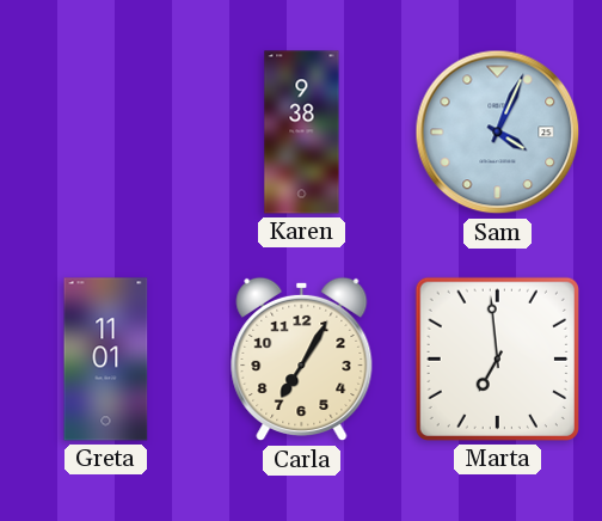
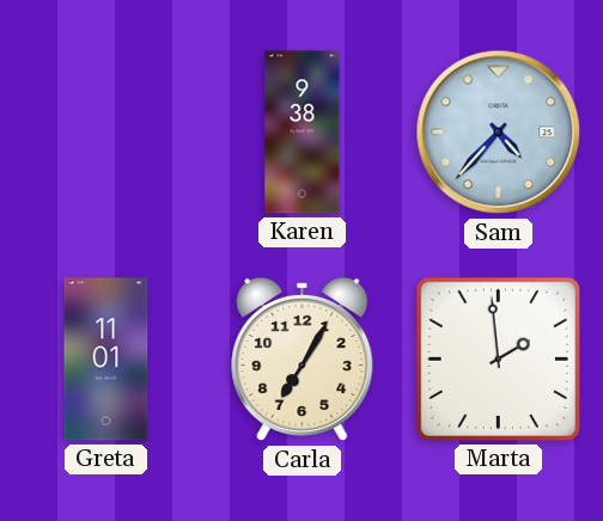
Sam: 4:04 -> 4:37 (499, 133)
Marta: 6:59 -> 1:59 (498, 358)
